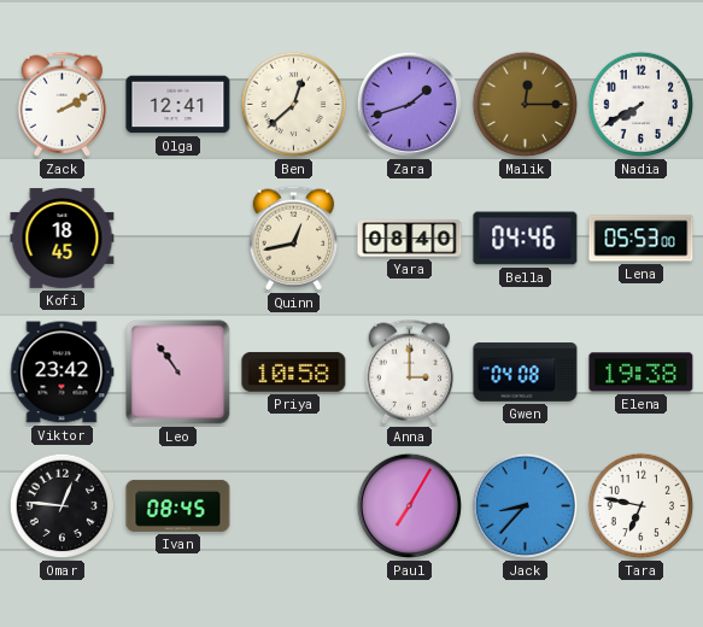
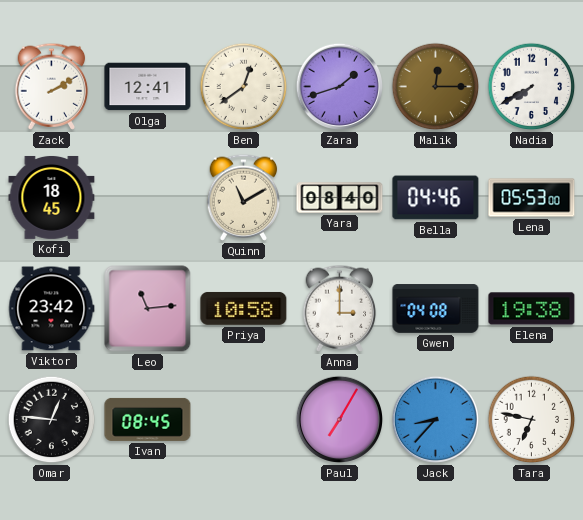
Ben: 12:38 -> 12:39 (244, 87)
Quinn: 12:43 -> 11:10 (244, 197)
Leo: 10:54 -> 11:14 (148, 309)
